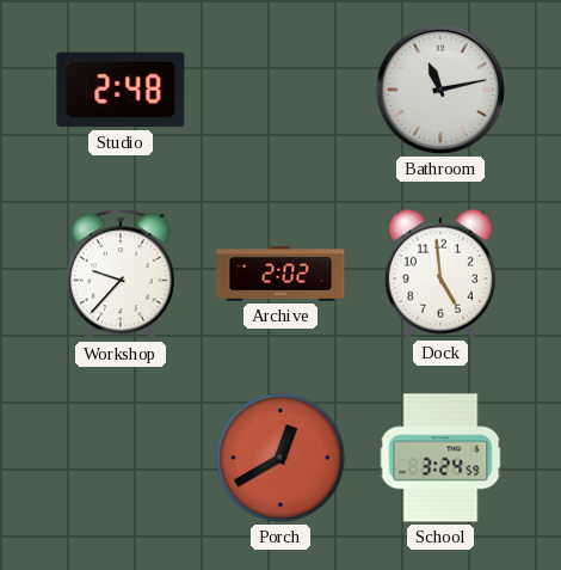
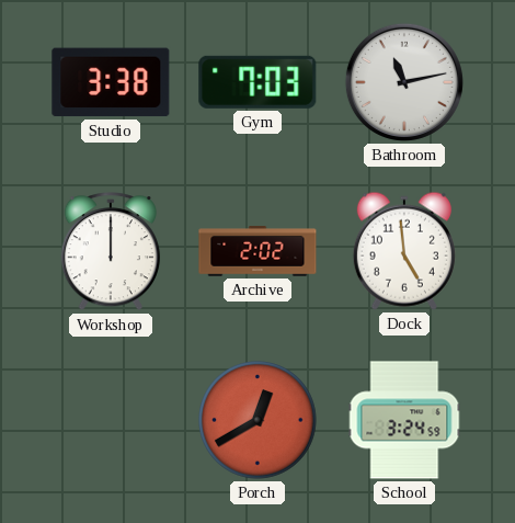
Studio: 2:48 -> 3:38 (111, 82)
Gym: none -> 7:03 (257, 82)
Workshop: 9:37 -> 12:00 (111, 252)
